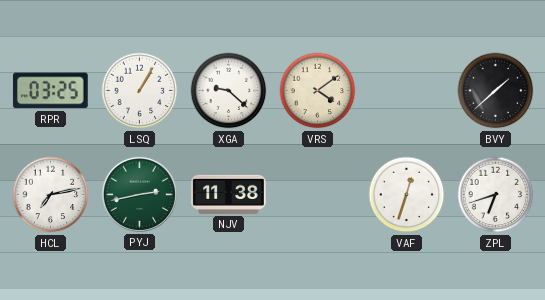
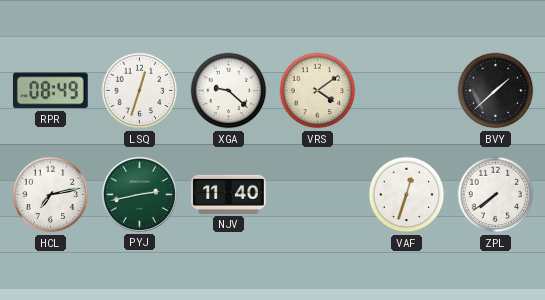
RPR: 03:25 -> 08:49 (50, 91)
LSQ: 1:05 -> 12:33 (140, 91)
NJV: 11:38 -> 11:40 (229, 194)
ZPL: 6:42 -> 7:39 (496, 195)
